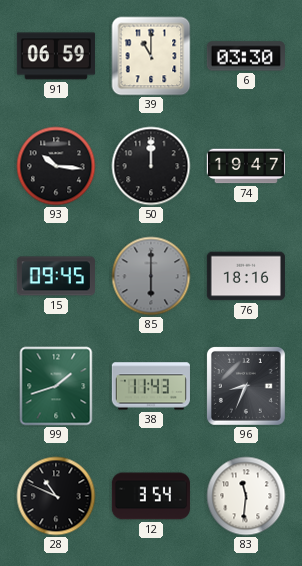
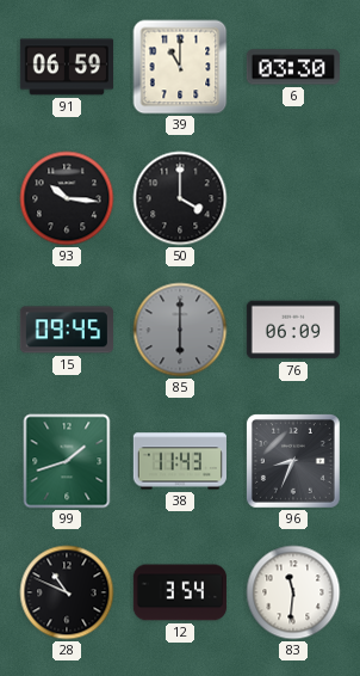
50: 12:00 -> 4:00 (180, 198)
74: 19:47 -> none (245, 166)
76: 18:16 -> 06:09 (293, 330)
